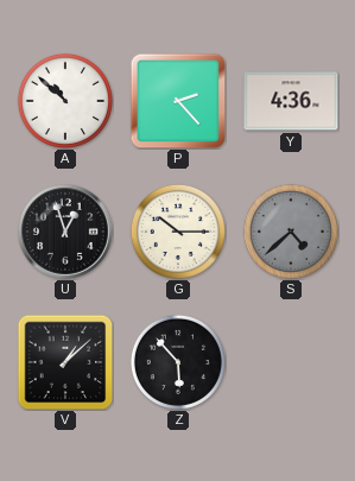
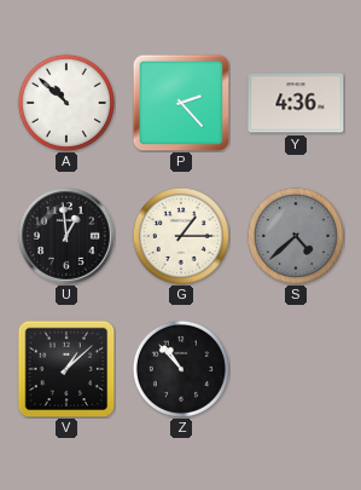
U: 12:57 -> 12:59 (68, 237)
G: 10:15 -> 1:15 (181, 236)
Z: 5:53 -> 10:53 (181, 369)
